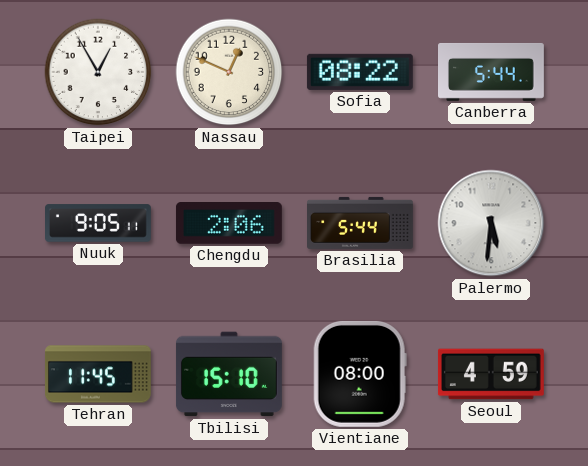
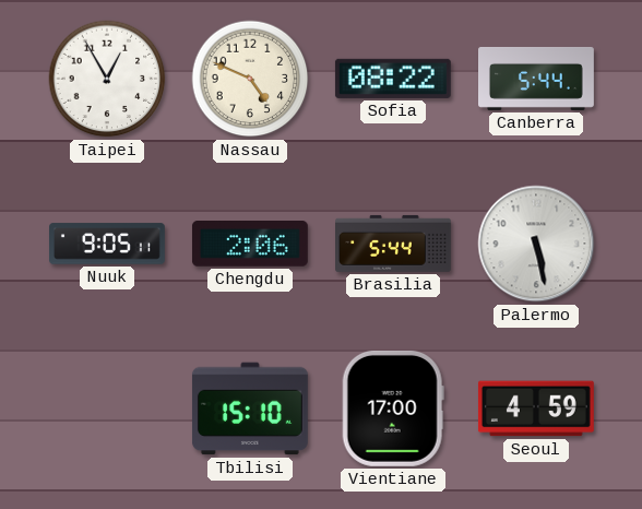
Nassau: 12:49 -> 4:49 (250, 79)
Palermo: 5:31 -> 5:28 (536, 244)
Tehran: 11:45 -> none (98, 374)
Vientiane: 08:00 -> 17:00 (393, 409)
